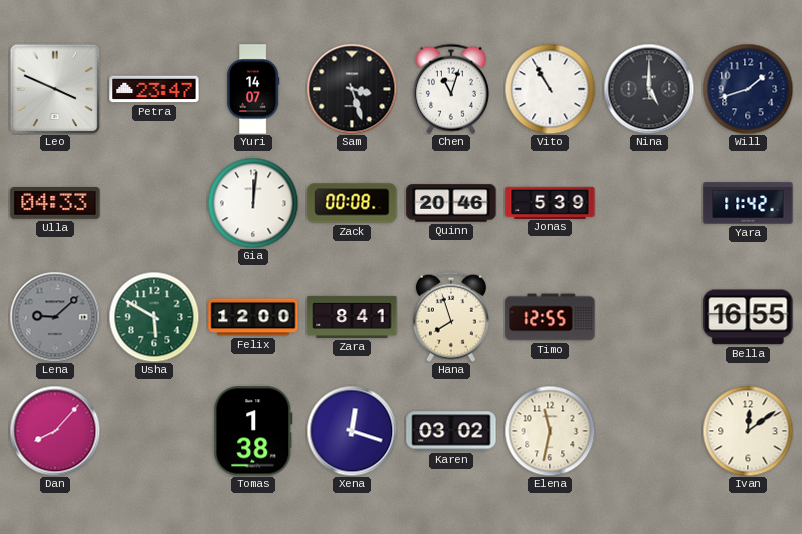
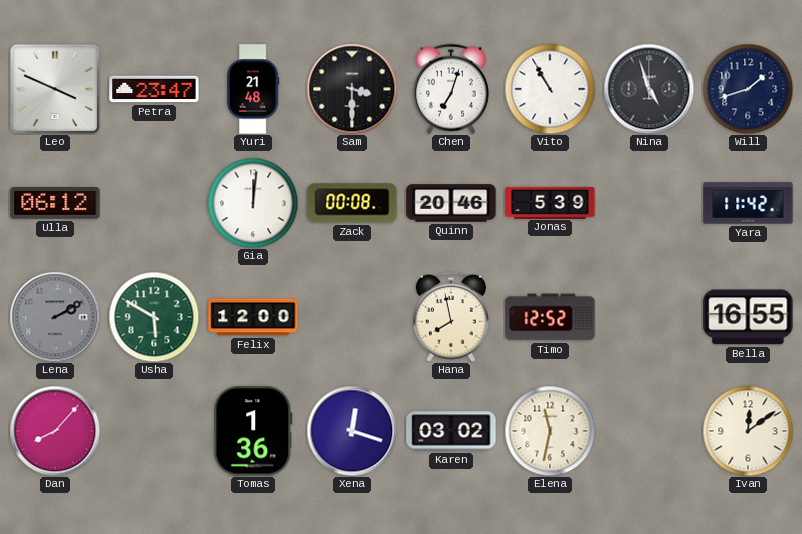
Yuri: 14:07 -> 21:48 (253, 89)
Sam: 3:27 -> 3:30 (352, 89)
Chen: 11:03 -> 7:03 (451, 89)
Nina: 5:00 -> 4:57 (649, 89)
Ulla: 04:33 -> 06:12 (55, 203)
Lena: 9:08 -> 2:10 (55, 317)
Zara: 8:41 -> none (352, 317)
Hana: 7:57 -> 7:58 (451, 317)
Timo: 12:55 -> 12:52 (550, 317)
Tomas: 1:38 -> 1:36 (253, 431)
